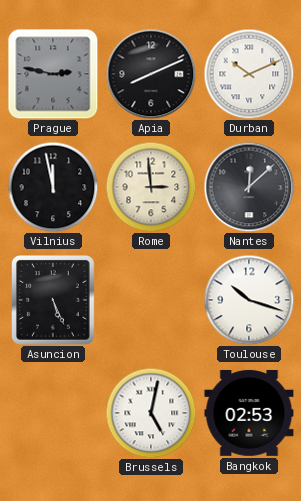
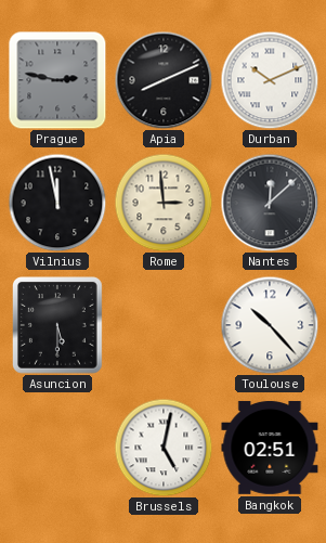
Asuncion: 5:26 -> 5:30 (58, 326)
Toulouse: 10:18 -> 10:23 (270, 325)
Bangkok: 02:53 -> 02:51 (270, 448)
